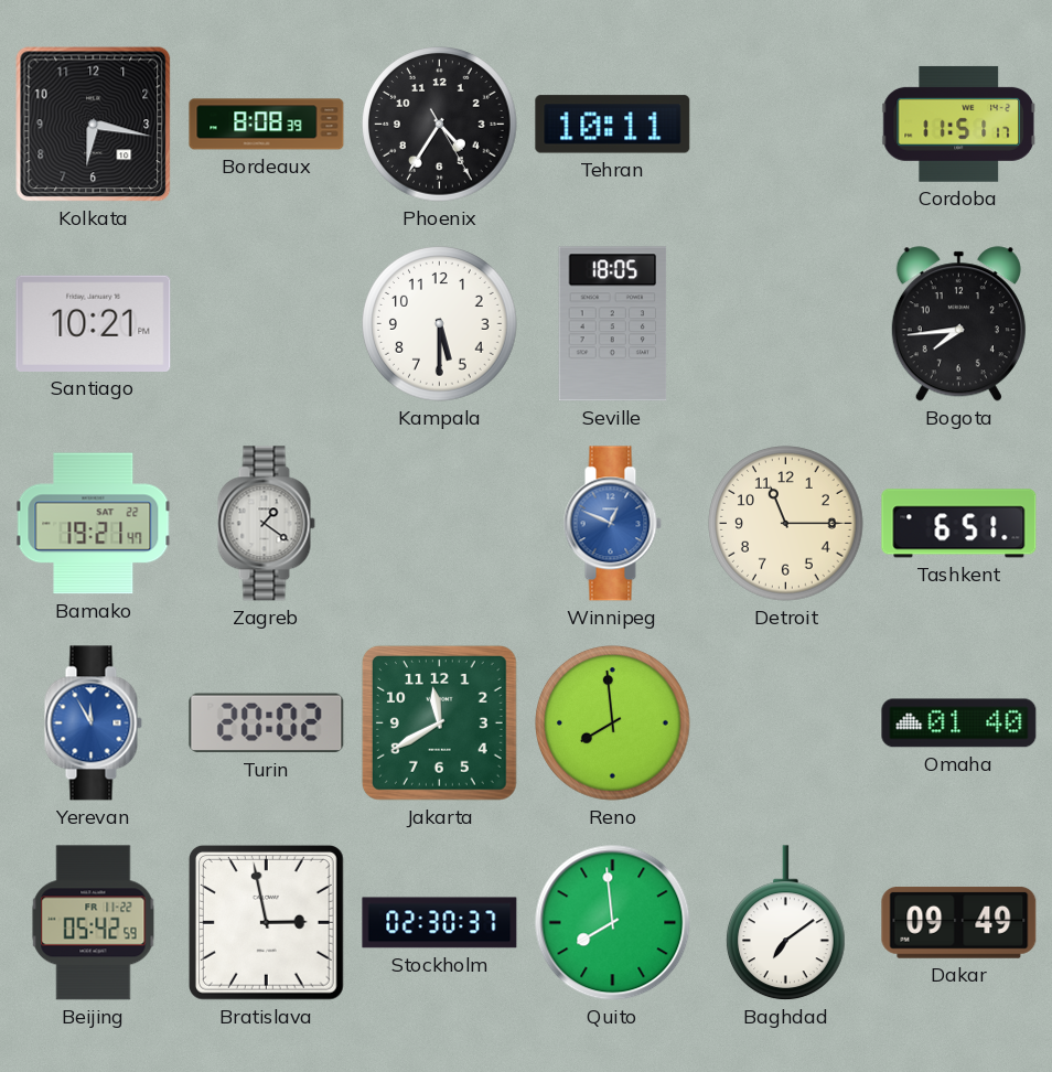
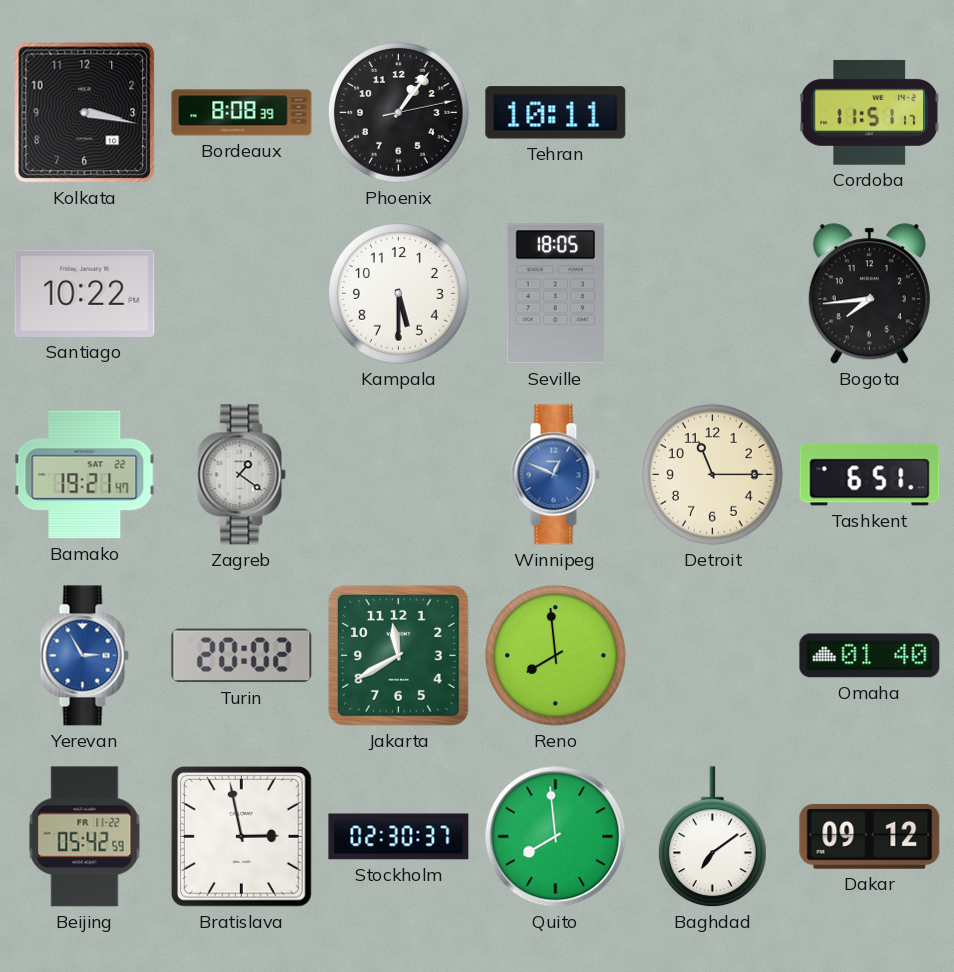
Kolkata: 6:17 -> 3:17 (85, 113)
Phoenix: 4:35 -> 1:06 (399, 113)
Santiago: 10:21 -> 10:22 (85, 293)
Yerevan: 11:55 -> 2:55 (84, 656)
Dakar: 09:49 -> 09:12 (870, 836)
